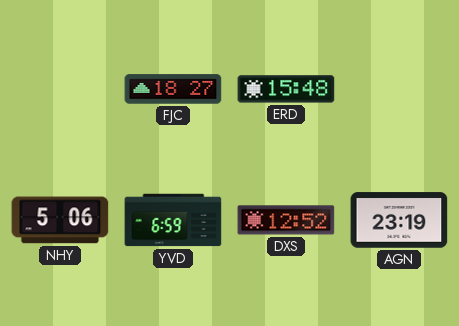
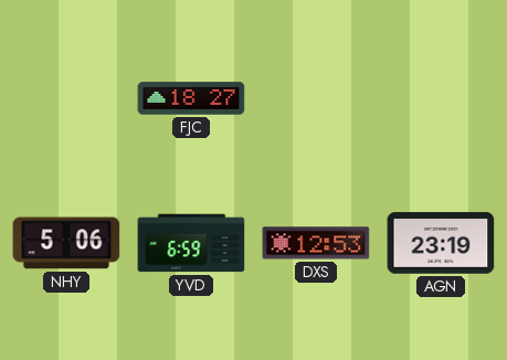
ERD: 15:48 -> none (286, 89)
DXS: 12:52 -> 12:53 (316, 243)
